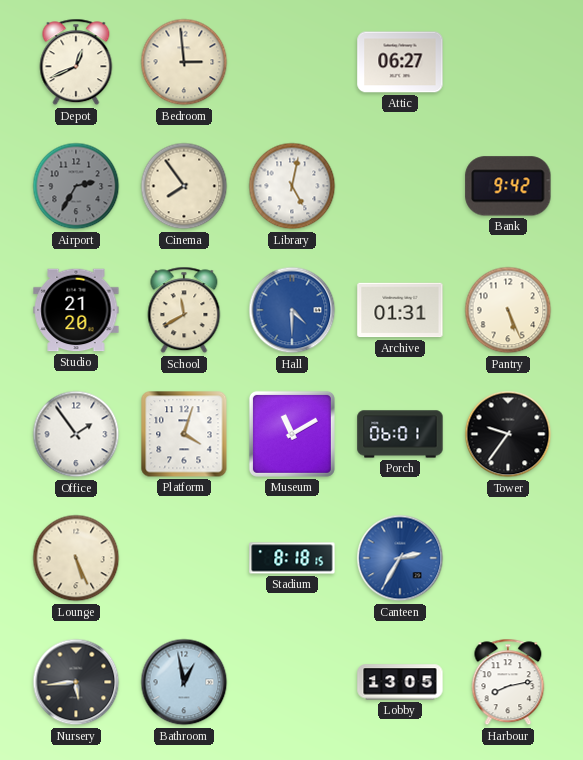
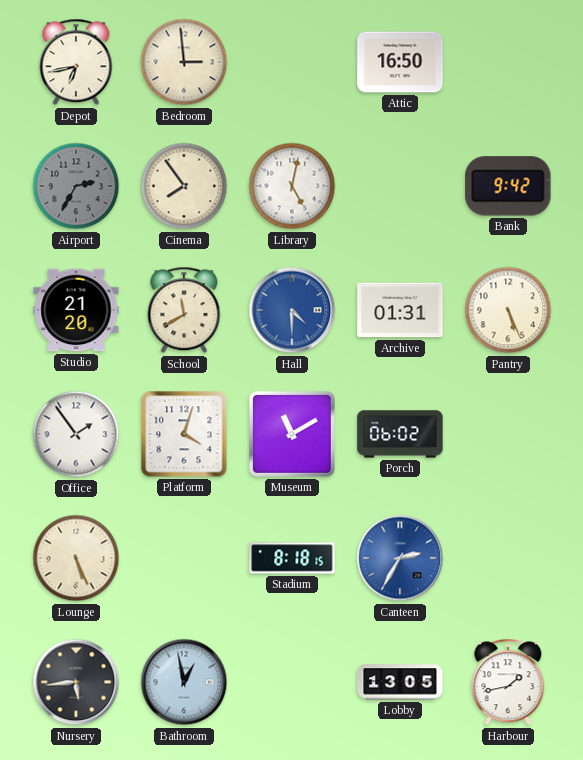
Depot: 12:41 -> 6:43 (76, 62)
Attic: 06:27 -> 16:50 (400, 62)
Porch: 06:01 -> 06:02 (400, 434)
Tower: 9:36 -> none (508, 434)
Harbour: 8:13 -> 1:43 (508, 682)
